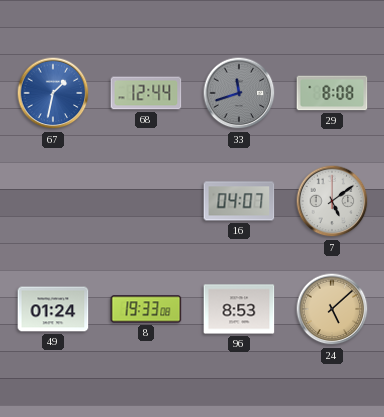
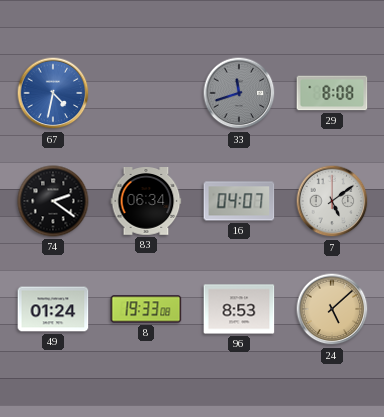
67: 1:32 -> 4:32 (53, 93)
68: 12:44 -> none (146, 93)
74: none -> 2:21 (53, 201)
83: none -> 06:34 (146, 201)
